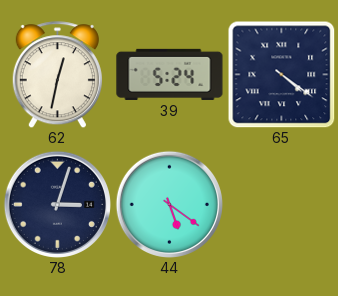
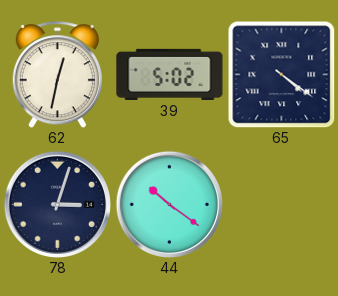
39: 5:24 -> 5:02 (170, 74)
44: 5:21 -> 10:21 (169, 204)
